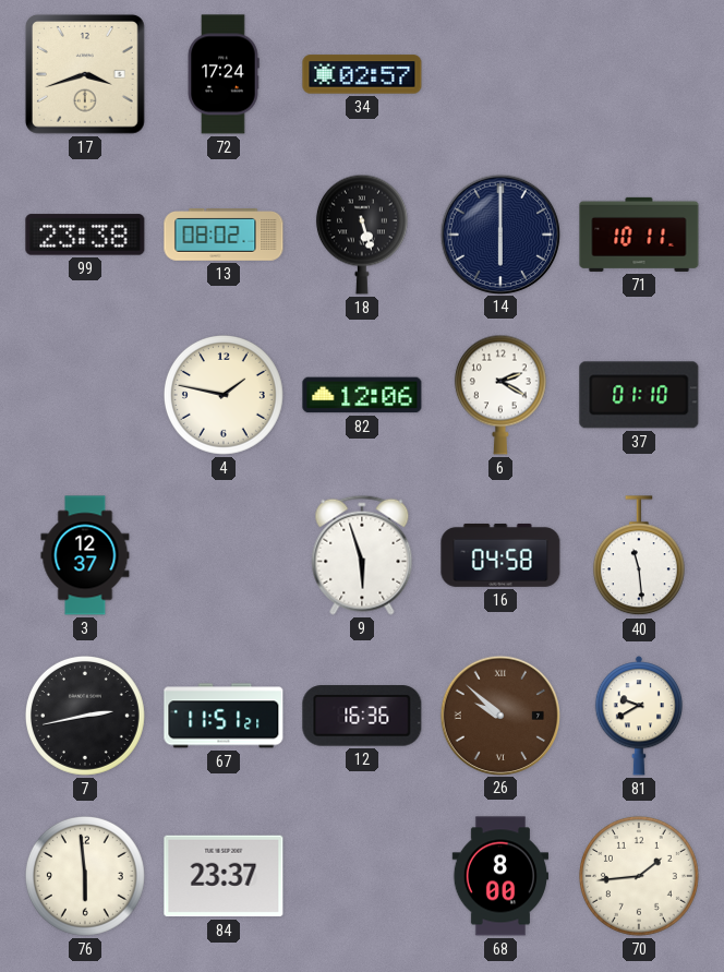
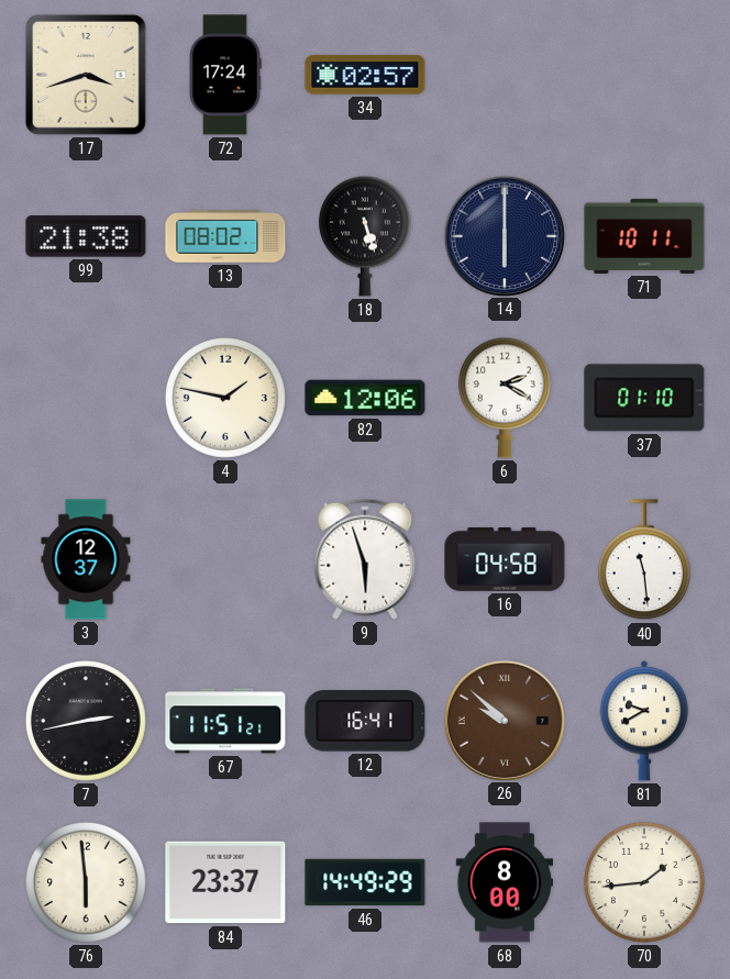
99: 23:38 -> 21:38 (86, 236)
12: 16:36 -> 16:41 (365, 721)
46: none -> 14:49 (365, 882)
